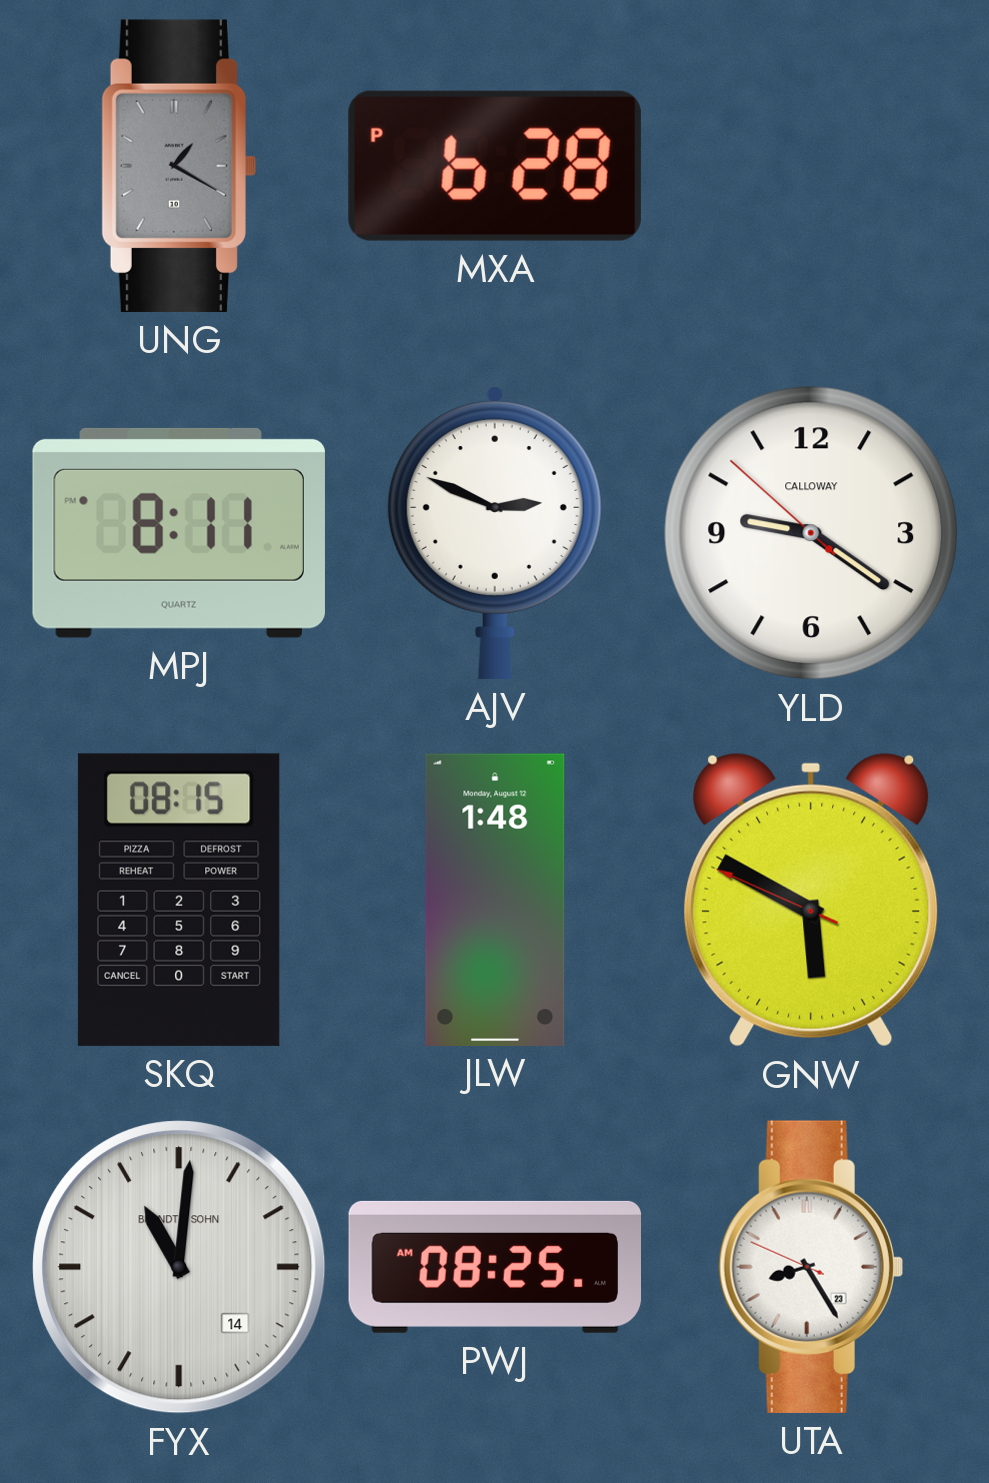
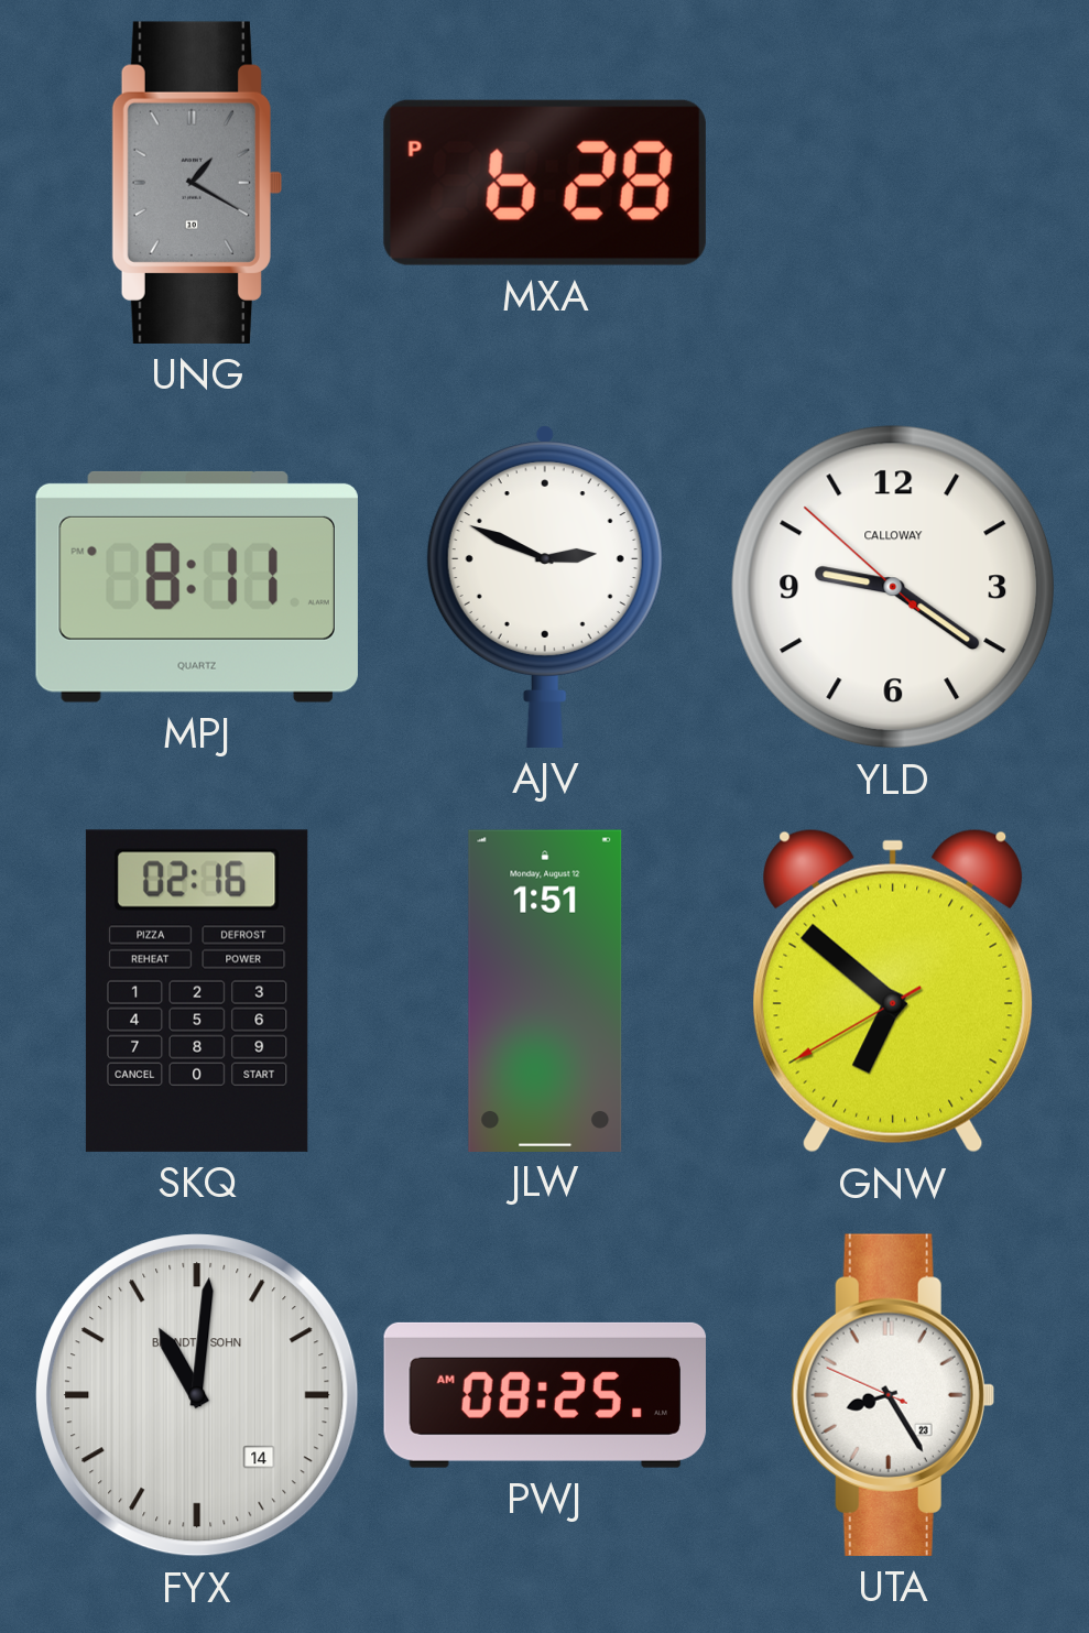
SKQ: 08:15 -> 02:16 (197, 991)
JLW: 1:48 -> 1:51 (545, 990)
GNW: 5:49 -> 6:51 (893, 991)
